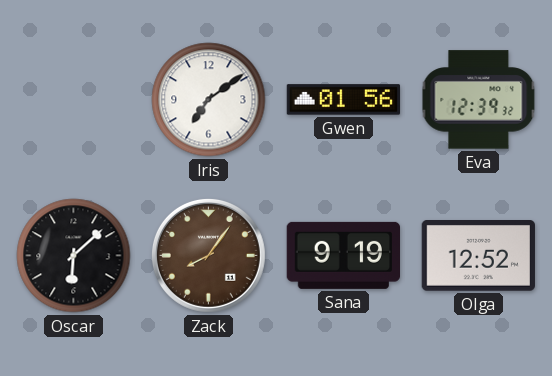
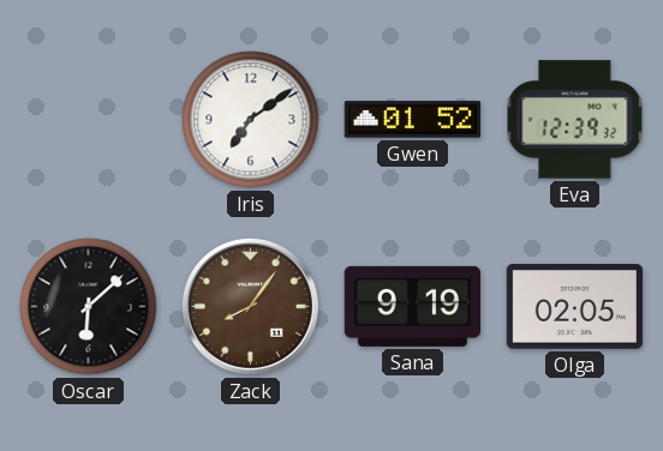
Gwen: 01:56 -> 01:52 (413, 120)
Olga: 12:52 -> 02:05 (574, 307)
